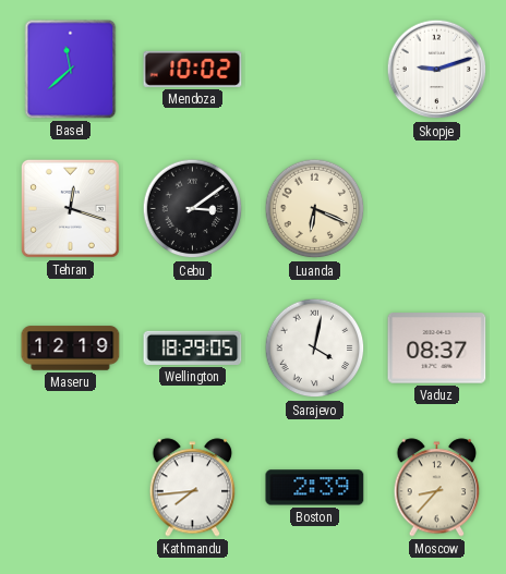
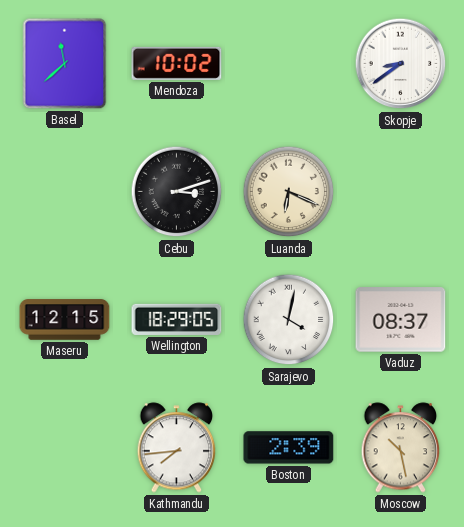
Skopje: 9:12 -> 8:39 (401, 64)
Tehran: 12:18 -> none (70, 208)
Cebu: 3:09 -> 3:12 (177, 192)
Maseru: 12:19 -> 12:15 (65, 320)
Moscow: 8:37 -> 10:28 (401, 448)
